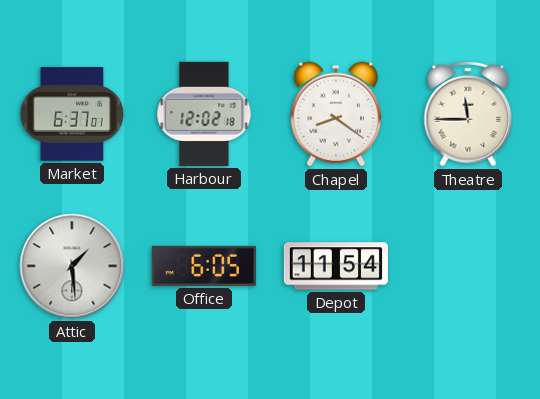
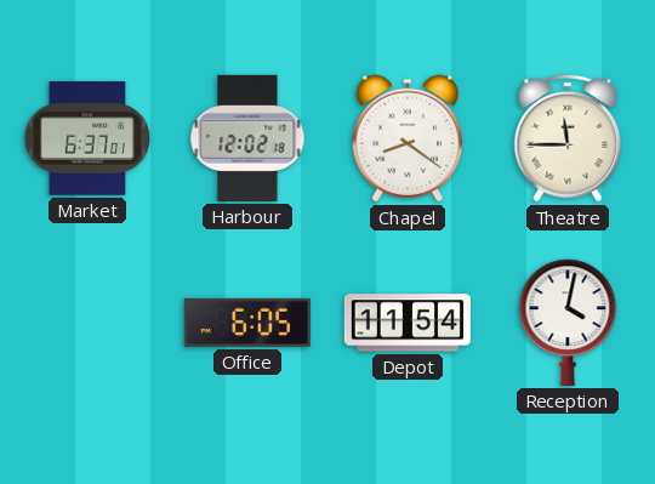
Attic: 1:29 -> none (72, 266)
Reception: none -> 4:02 (568, 323)
